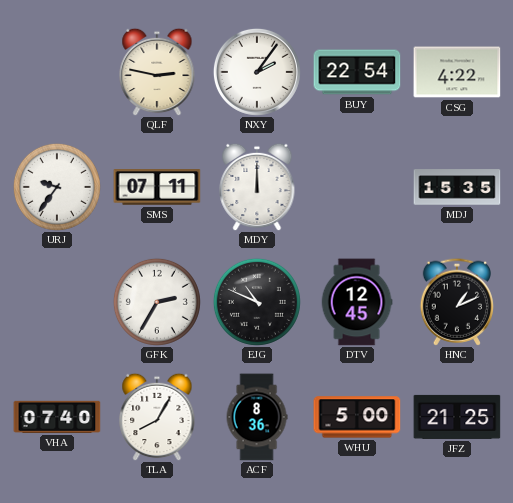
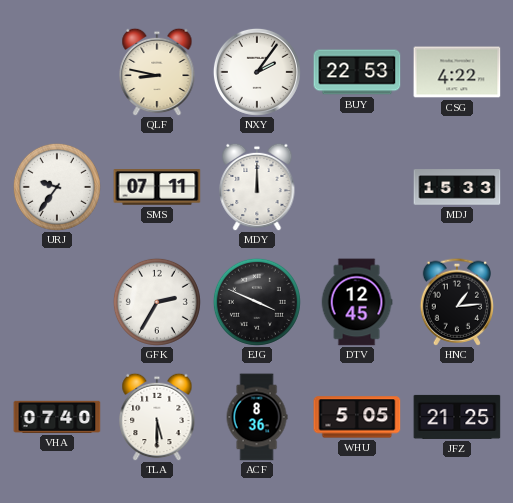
QLF: 2:47 -> 8:47 (157, 72)
BUY: 22:54 -> 22:53 (357, 72)
MDJ: 15:35 -> 15:33 (457, 187)
EJG: 10:49 -> 3:49 (257, 302)
HNC: 1:11 -> 1:14 (456, 302)
TLA: 8:05 -> 5:30 (157, 417)
WHU: 5:00 -> 5:05 (357, 417)
